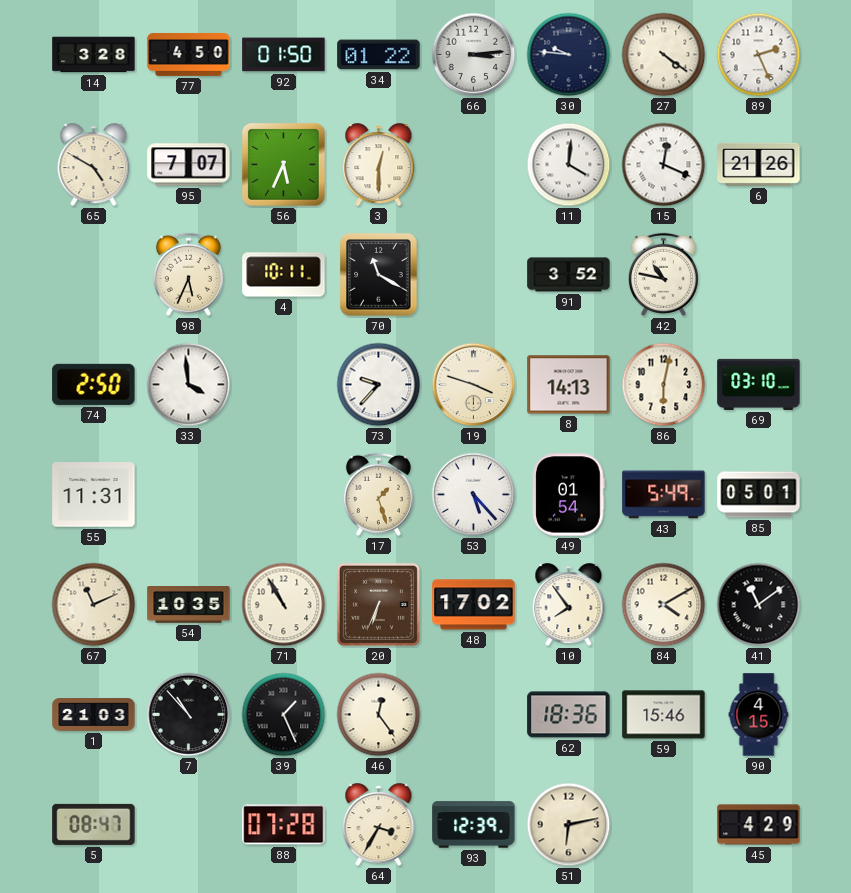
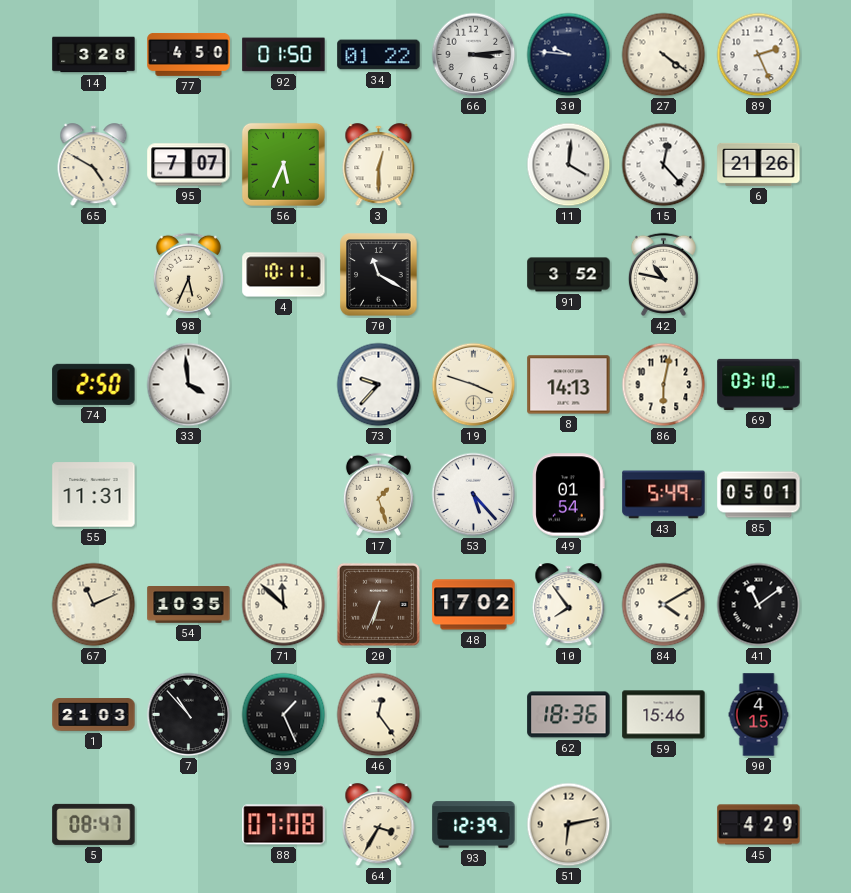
15: 12:19 -> 12:23 (664, 165)
71: 10:55 -> 11:52 (284, 605)
88: 07:28 -> 07:08 (284, 825)
